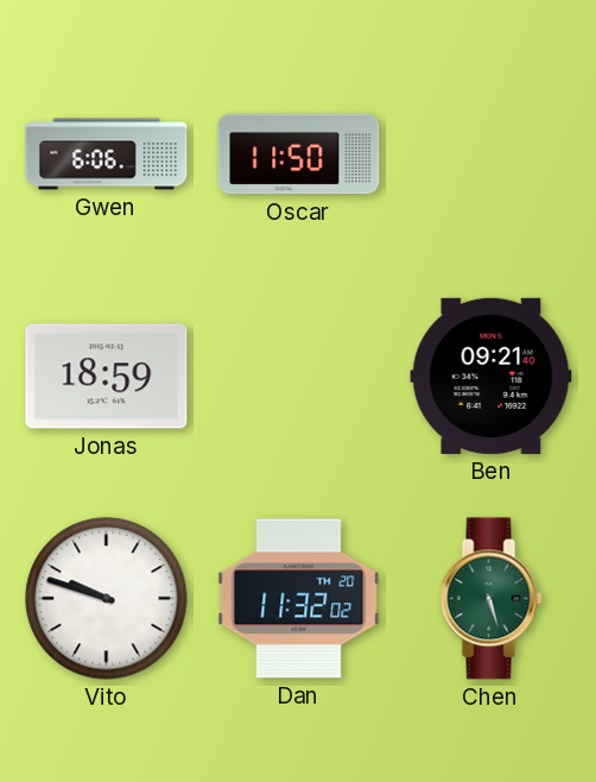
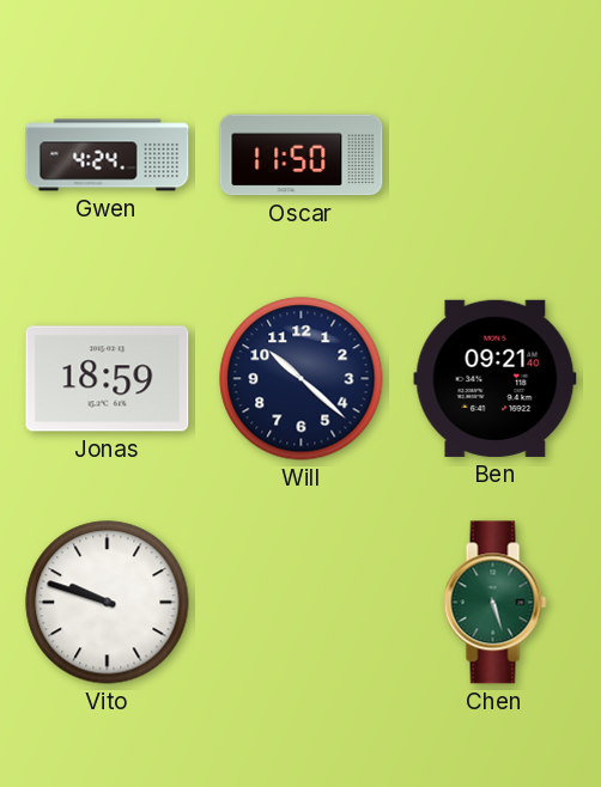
Gwen: 6:06 -> 4:24 (108, 155)
Will: none -> 10:22 (302, 379)
Dan: 11:32 -> none (299, 599)
